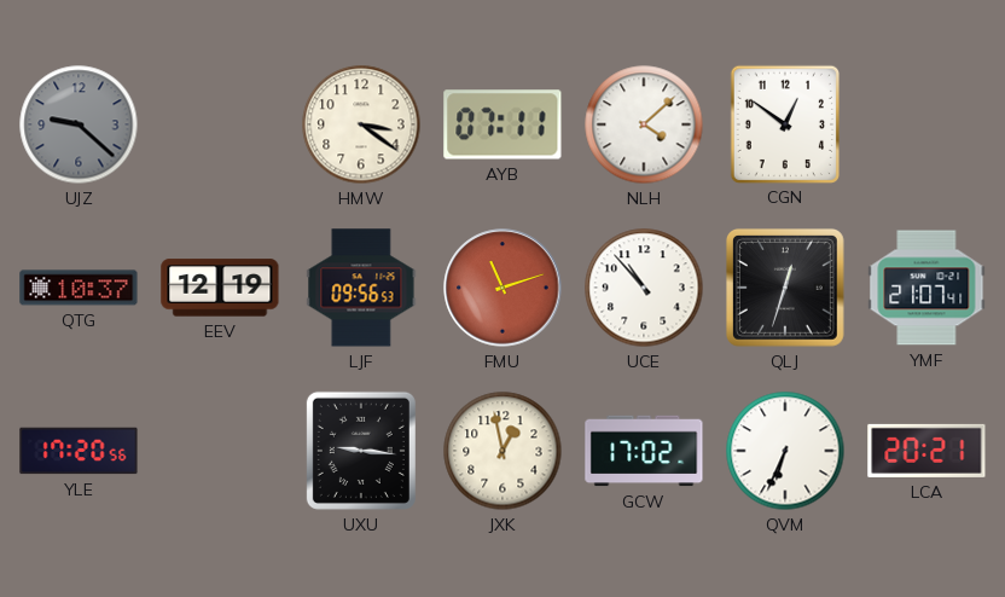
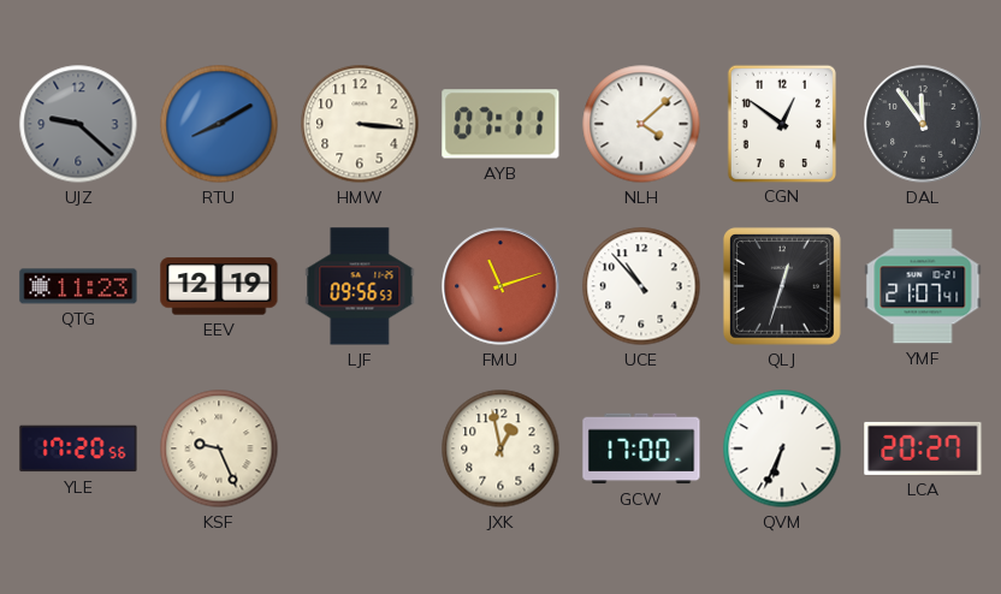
RTU: none -> 8:10 (219, 124)
HMW: 3:21 -> 3:16 (360, 124)
DAL: none -> 11:54 (923, 124)
QTG: 10:37 -> 11:23 (78, 286)
KSF: none -> 9:26 (219, 449)
UXU: 9:16 -> none (361, 451)
GCW: 17:02 -> 17:00 (641, 449)
LCA: 20:21 -> 20:27 (923, 449)
